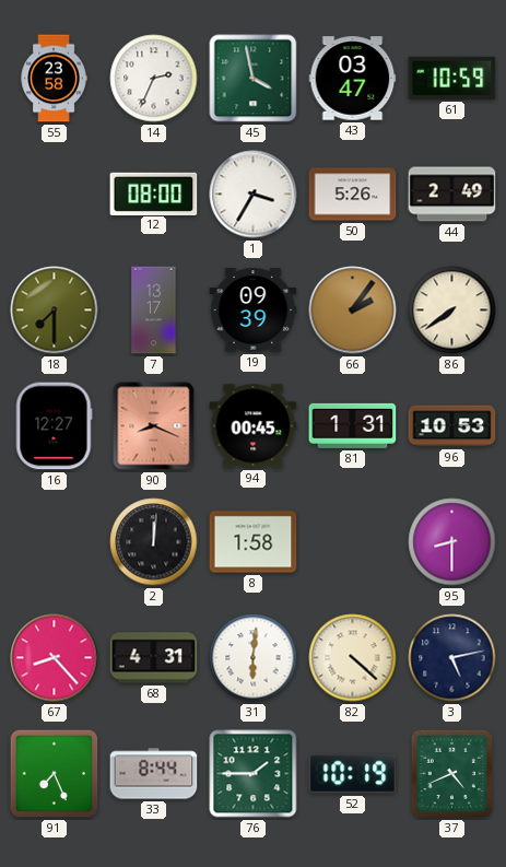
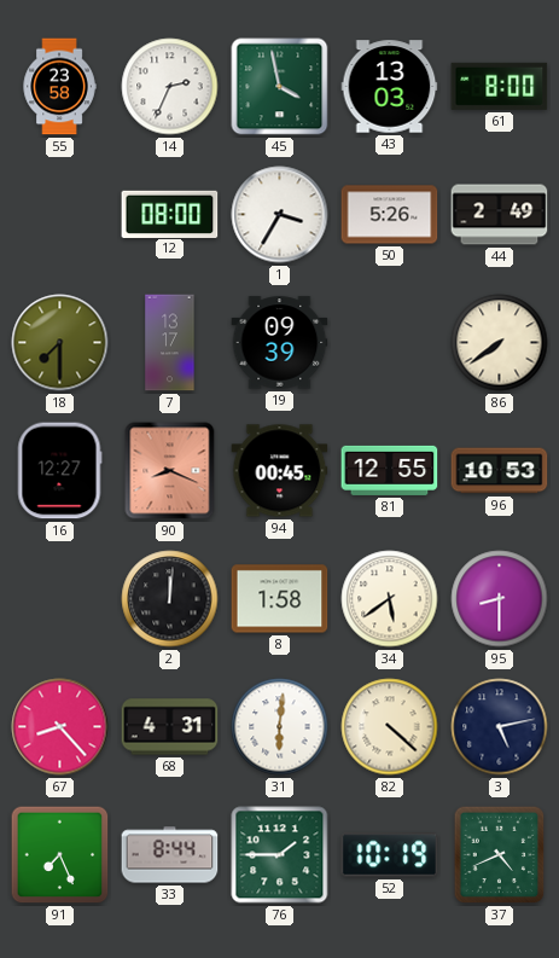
43: 03:47 -> 13:03 (390, 87)
61: 10:59 -> 8:00 (500, 86)
66: 2:06 -> none (353, 311)
81: 1:31 -> 12:55 (390, 470)
34: none -> 5:39 (390, 599)
